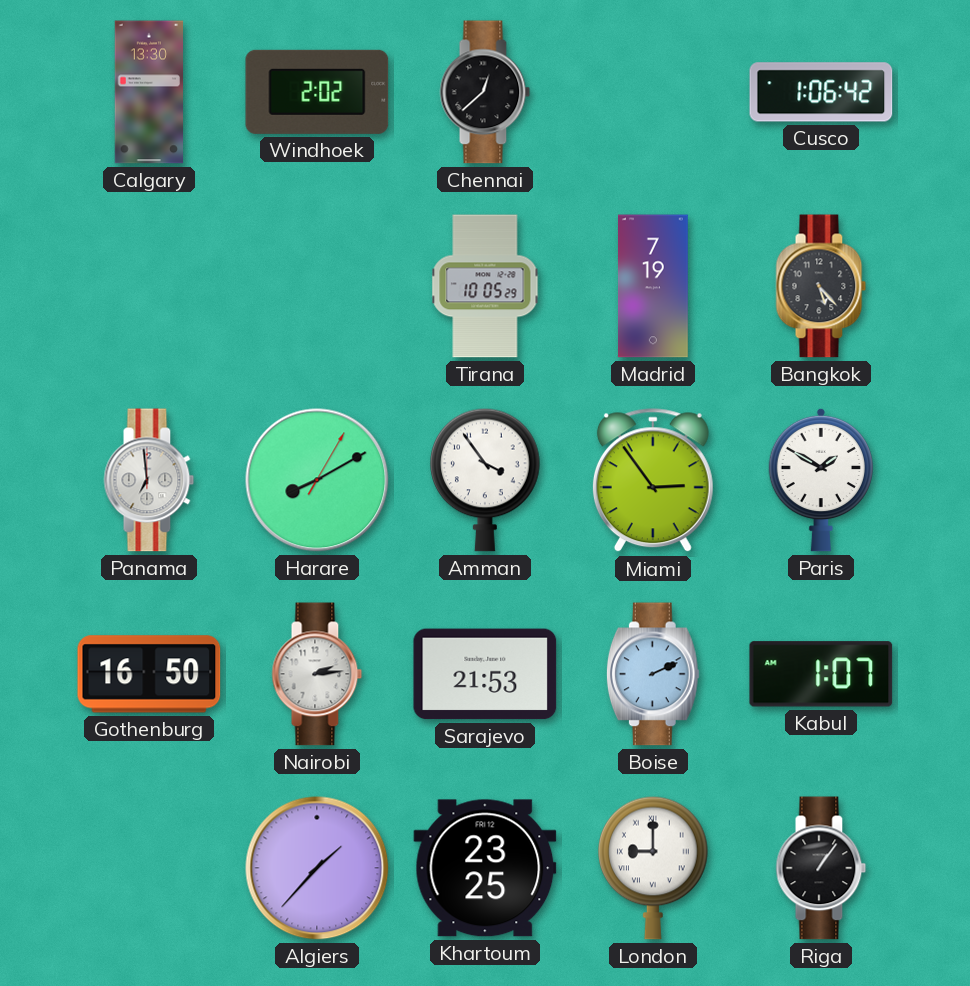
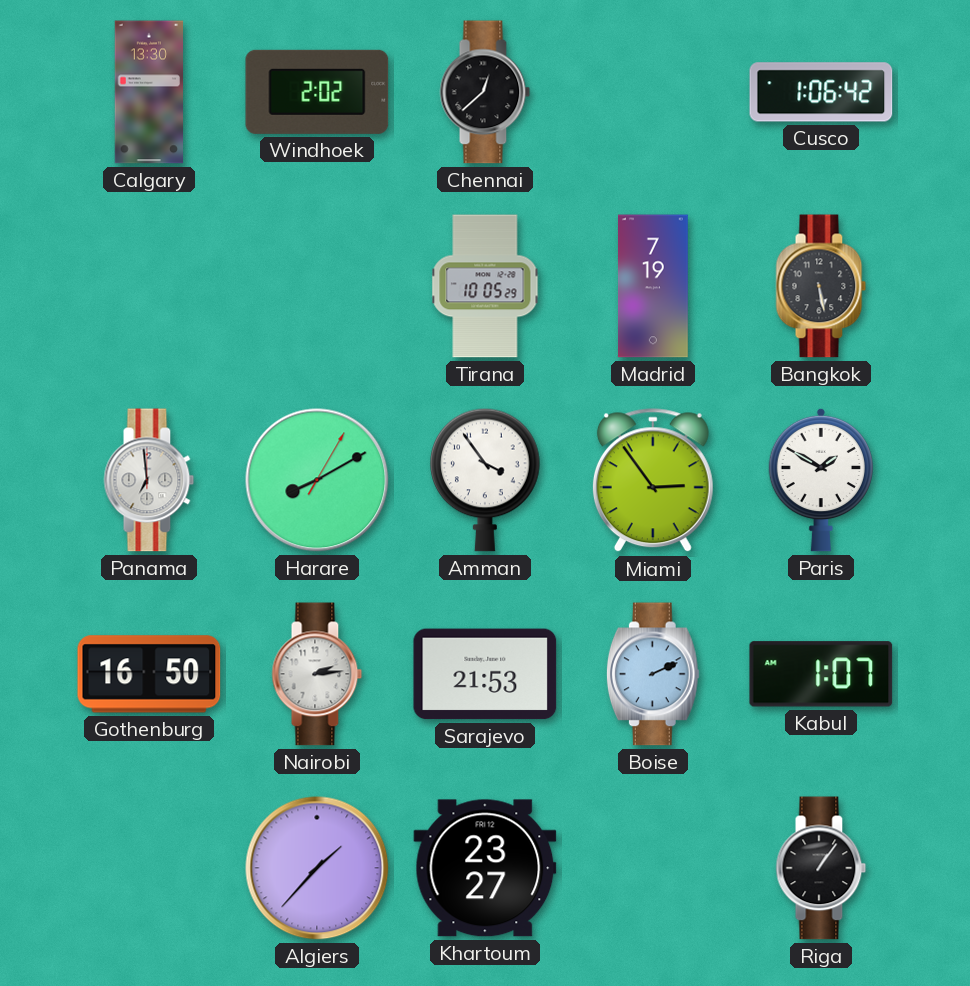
Bangkok: 5:23 -> 5:28 (821, 286)
Khartoum: 23:25 -> 23:27 (485, 868)
London: 9:00 -> none (653, 868)
